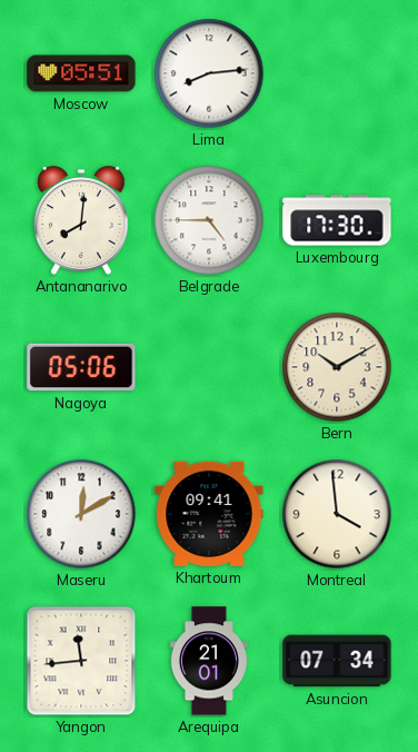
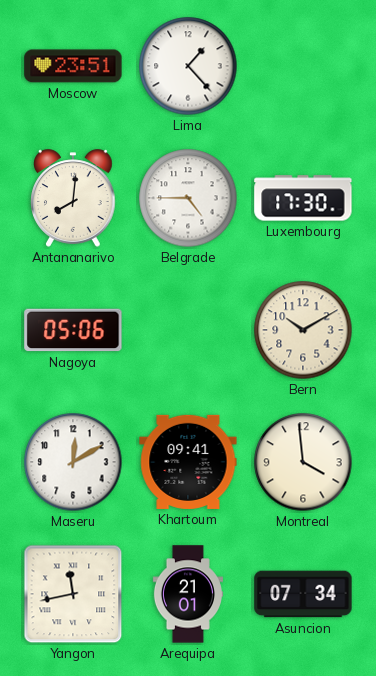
Moscow: 05:51 -> 23:51 (73, 66)
Lima: 8:14 -> 1:23 (188, 66)
Yangon: 11:44 -> 11:43 (73, 594)
